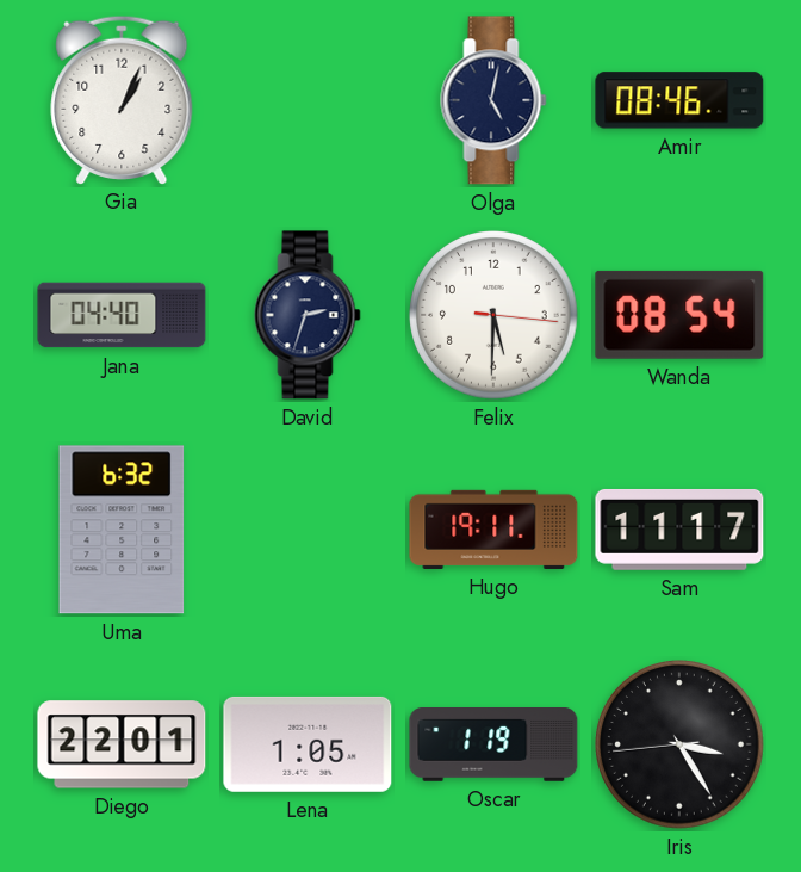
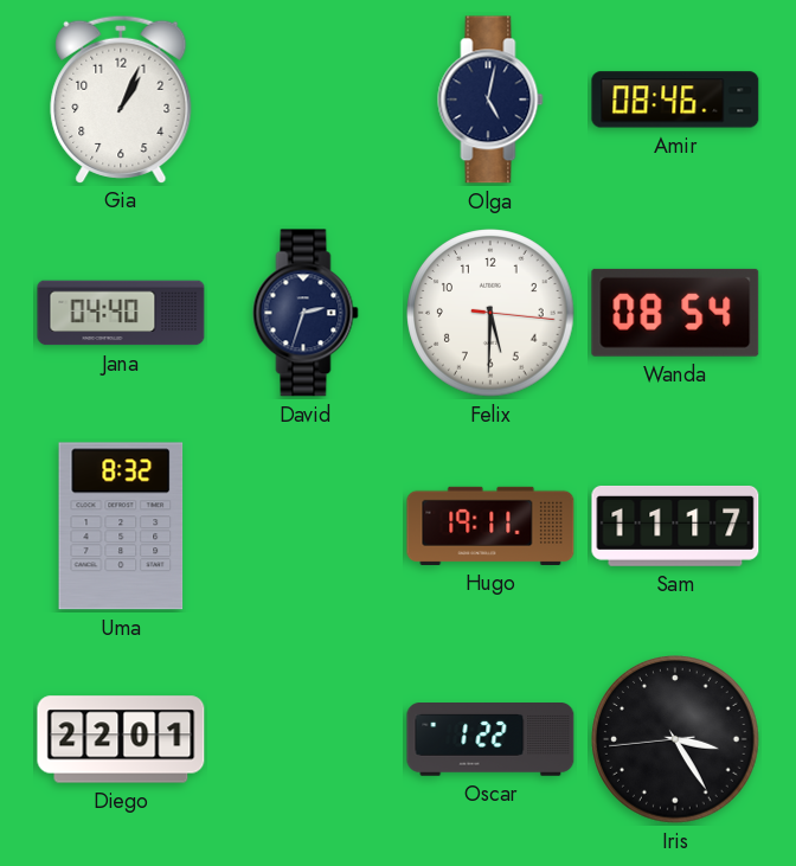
Uma: 6:32 -> 8:32 (121, 526)
Lena: 1:05 -> none (308, 744)
Oscar: 1:19 -> 1:22 (490, 739)
